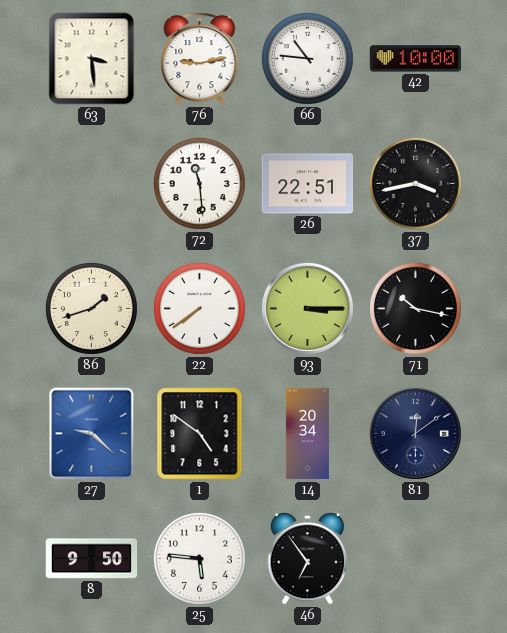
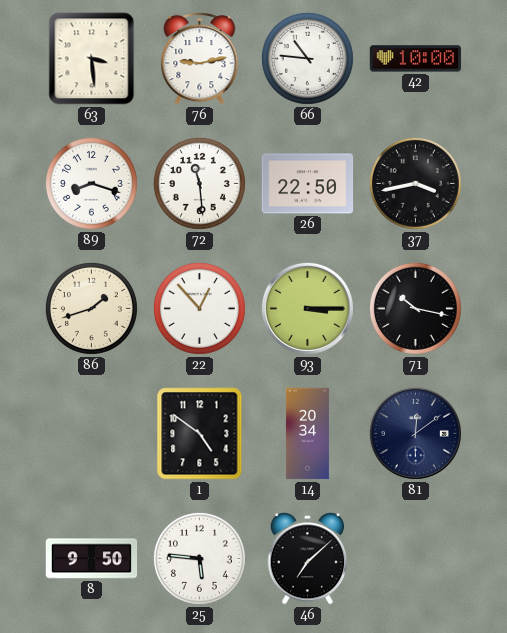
89: none -> 8:18 (91, 183)
26: 22:51 -> 22:50 (308, 184)
22: 7:39 -> 12:53 (199, 308)
27: 9:22 -> none (92, 434)
46: 6:54 -> 7:08 (308, 559)
